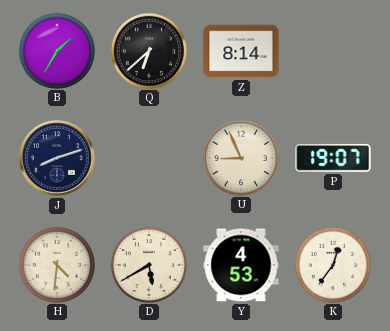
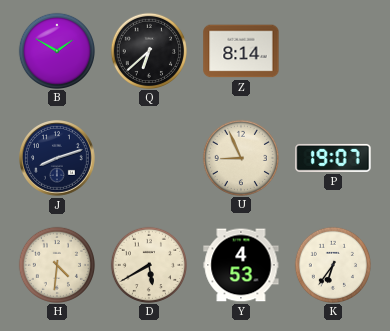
B: 1:35 -> 1:50 (56, 50)
K: 12:36 -> 6:36 (332, 264)
